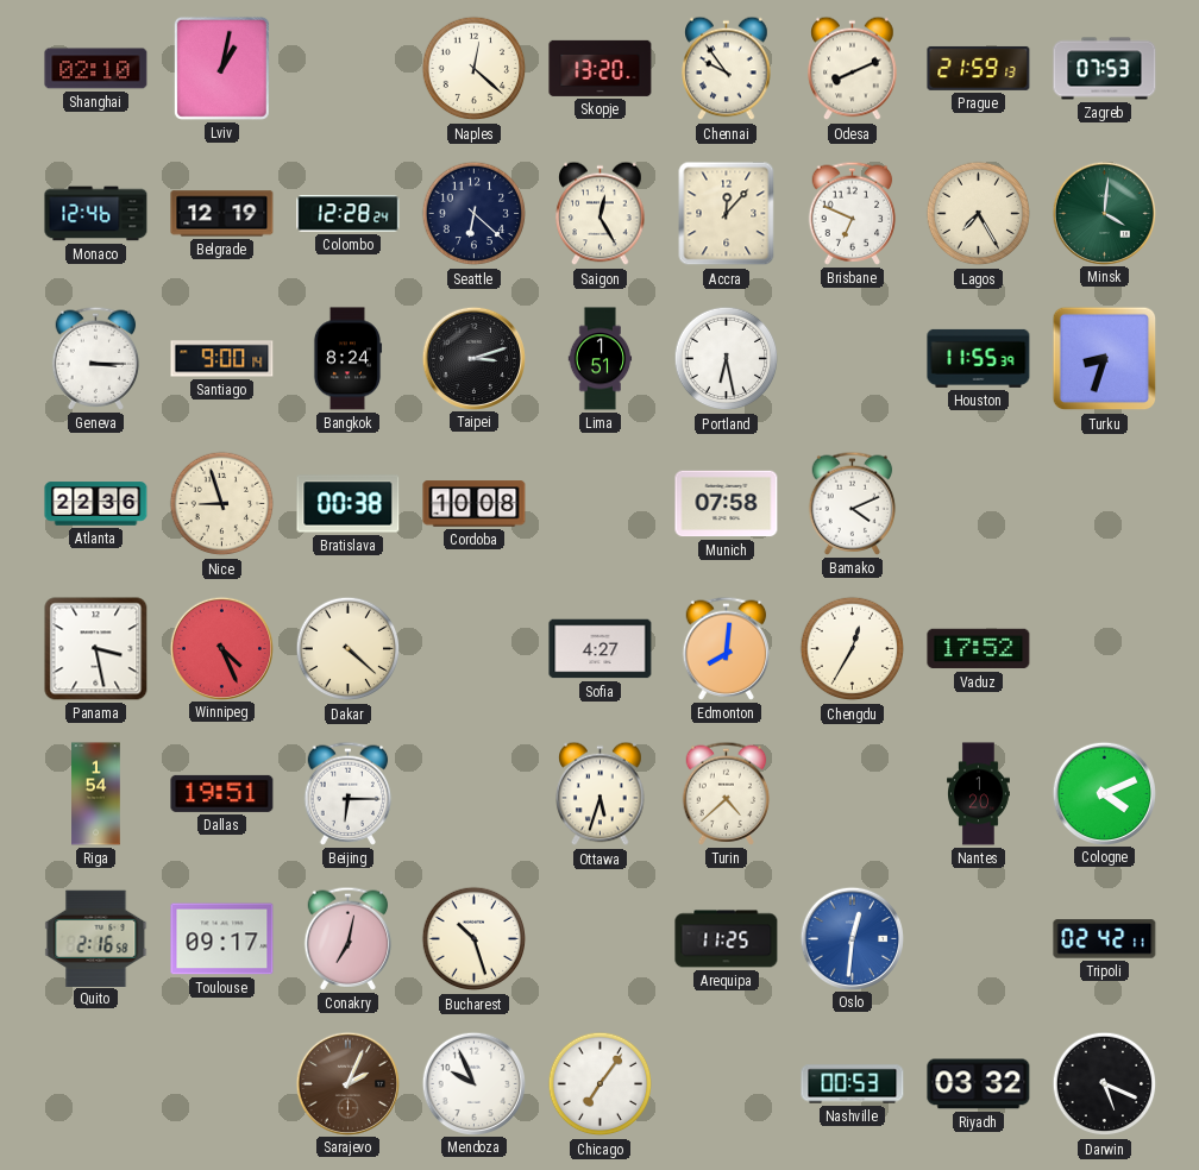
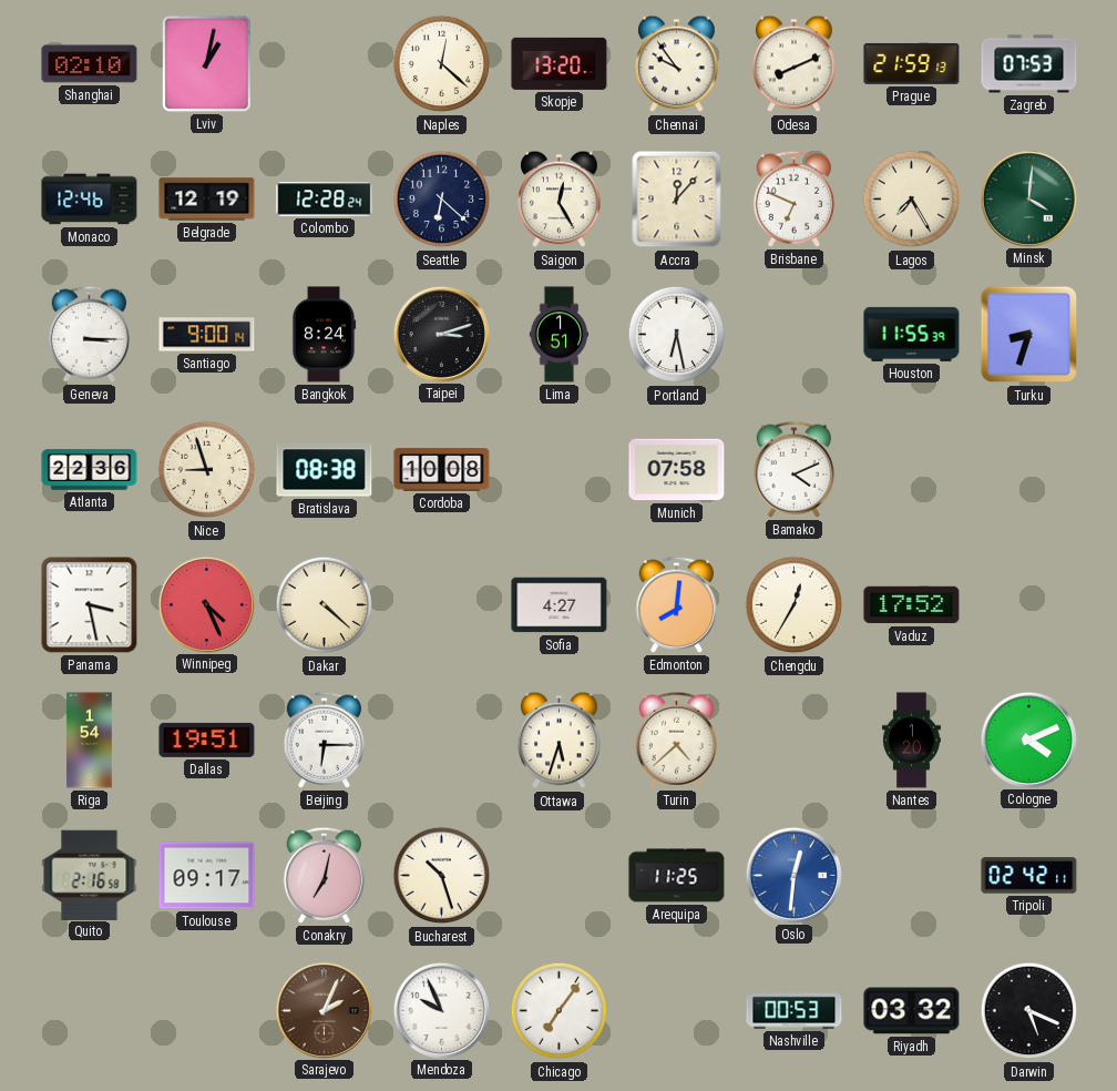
Bratislava: 00:38 -> 08:38 (325, 470)
